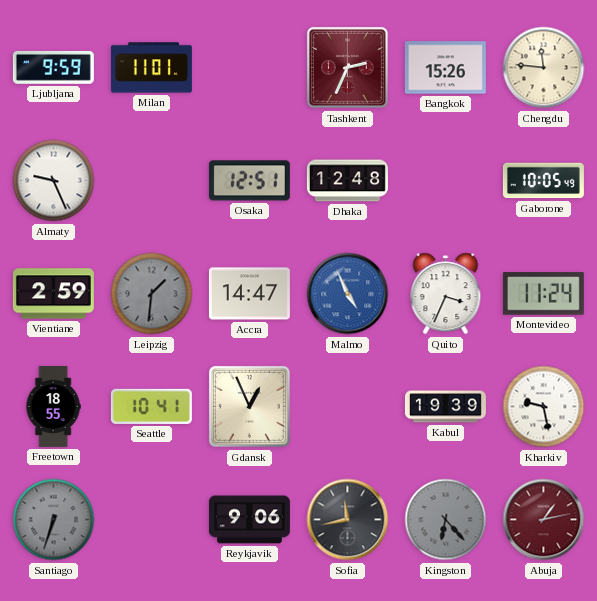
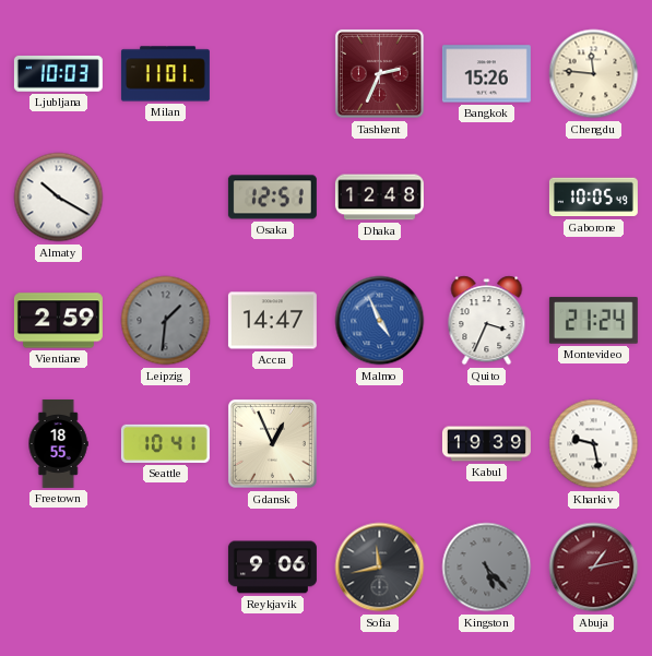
Ljubljana: 9:59 -> 10:03 (58, 73)
Almaty: 9:26 -> 10:20 (59, 198)
Montevideo: 11:24 -> 21:24 (593, 321)
Santiago: 6:33 -> none (54, 520)
Kingston: 6:23 -> 5:23 (487, 568)
